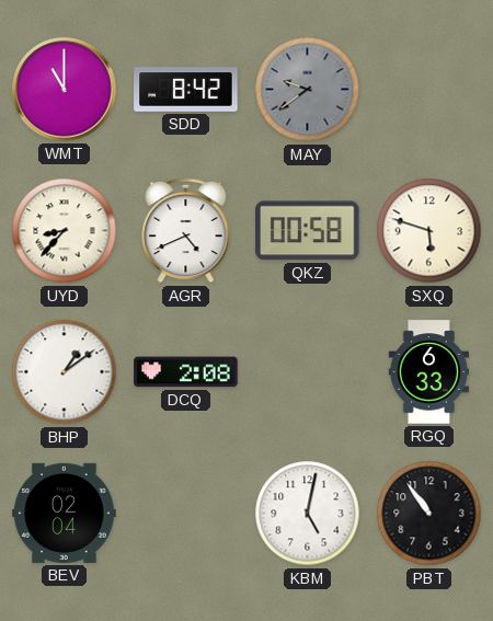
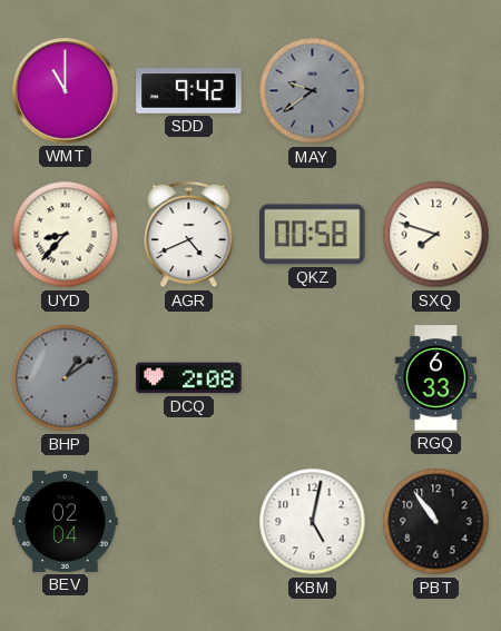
SDD: 8:42 -> 9:42 (189, 91)
SXQ: 5:48 -> 7:48 (436, 235)
BHP dial: white -> grey (66, 378)
